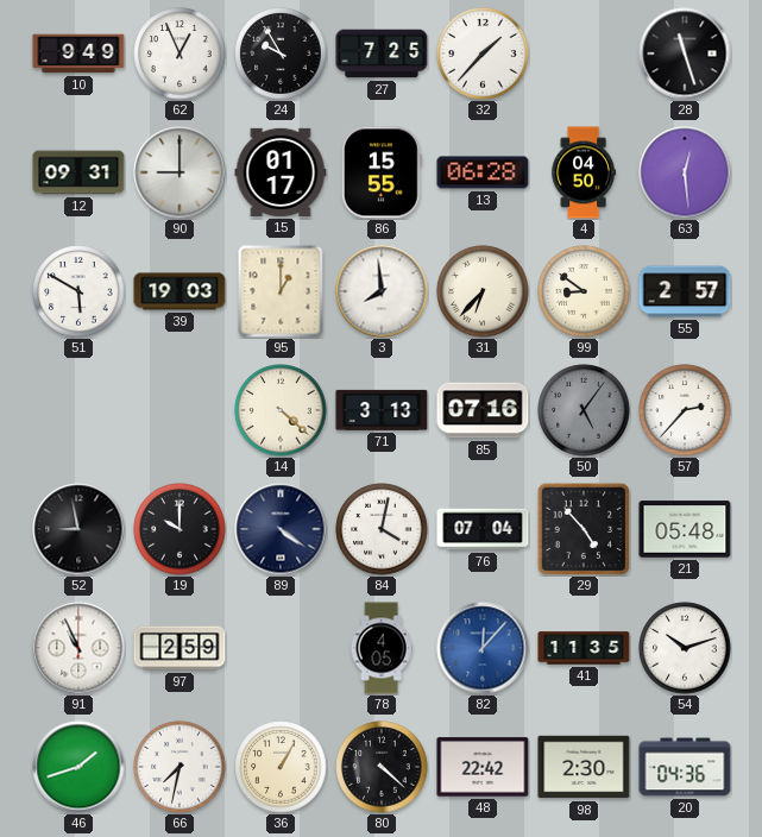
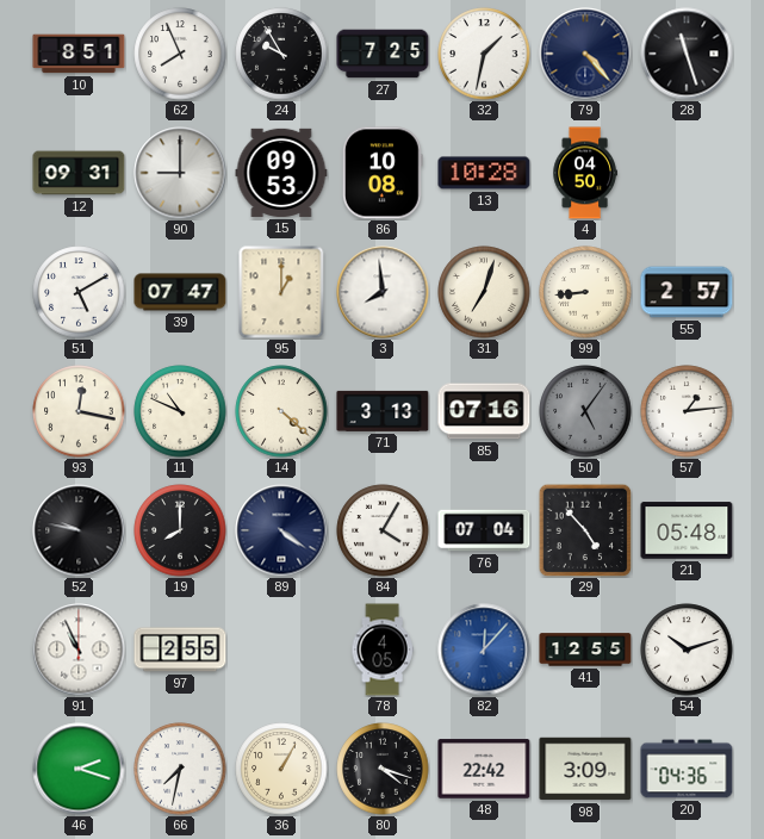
10: 9:49 -> 8:51 (79, 54)
62: 12:56 -> 7:56 (180, 54)
32: 1:37 -> 1:32 (484, 54)
79: none -> 4:23 (585, 54)
15: 01:17 -> 09:53 (281, 173)
86: 15:55 -> 10:08 (383, 173)
13: 06:28 -> 10:28 (484, 173)
63: 12:29 -> none (685, 172)
51: 5:50 -> 5:10 (79, 292)
39: 19:03 -> 07:47 (180, 292)
31: 6:37 -> 7:03 (484, 292)
99: 8:51 -> 8:44 (585, 292)
93: none -> 12:17 (79, 411)
11: none -> 10:49 (180, 411)
57: 2:37 -> 1:14 (687, 411)
52: 8:58 -> 9:47 (79, 530)
19: 10:00 -> 8:00 (180, 530)
84: 4:02 -> 4:05 (383, 530)
97: 2:59 -> 2:55 (180, 650)
41: 11:35 -> 12:55 (585, 650)
46: 1:42 -> 2:18 (79, 769)
80: 4:22 -> 4:18 (383, 769)
98: 2:30 -> 3:09 (585, 769)
